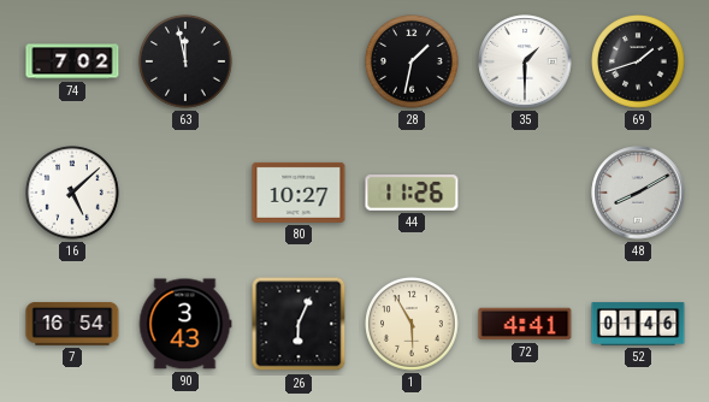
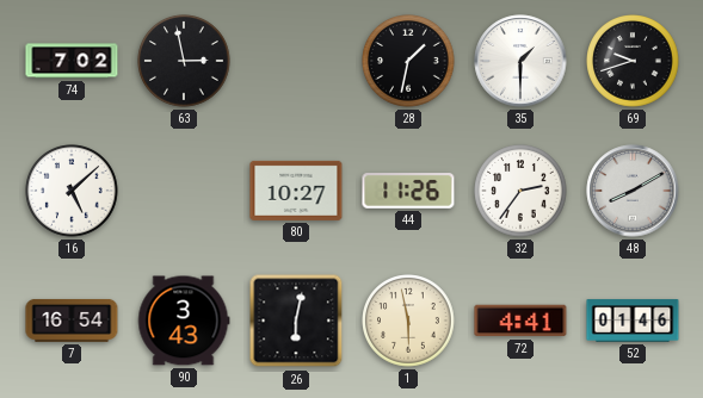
63: 11:58 -> 2:58 (184, 61)
69: 1:42 -> 9:42 (633, 61)
32: none -> 2:36 (520, 191)
26: 6:04 -> 6:02 (296, 321)
1: 5:55 -> 5:58 (408, 321)
